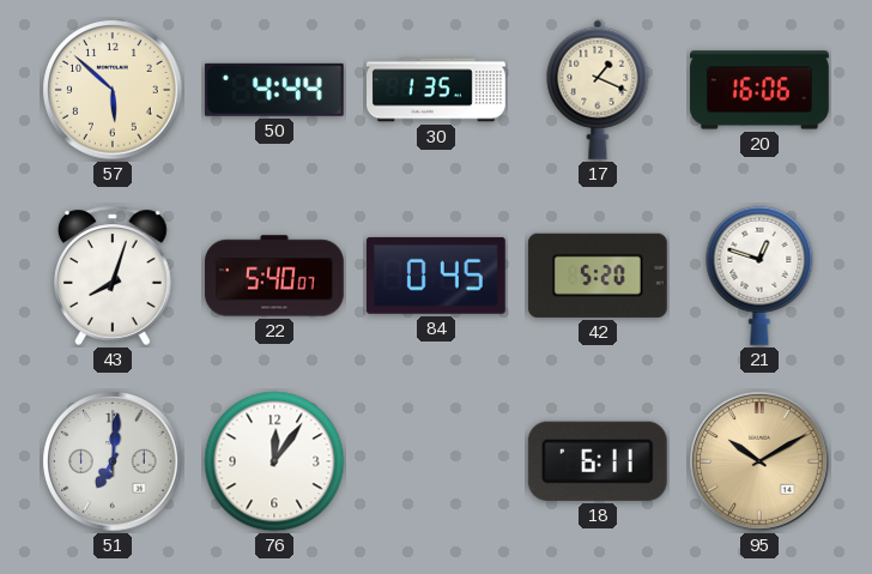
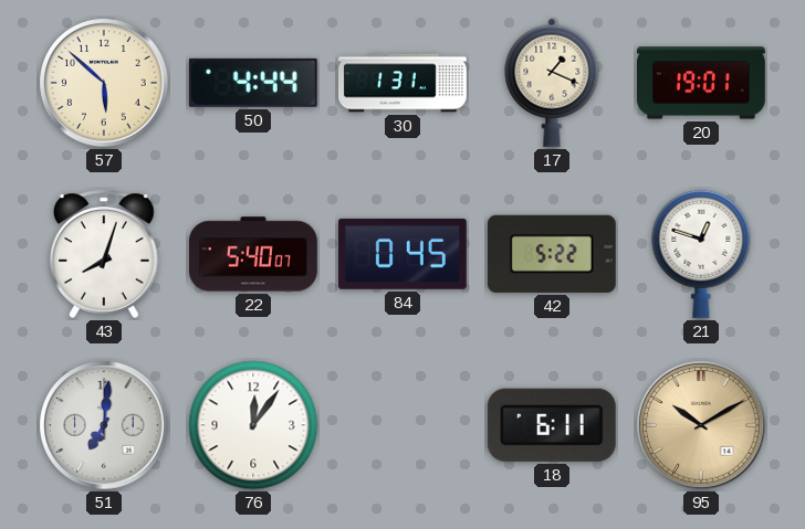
30: 1:35 -> 1:31 (404, 83)
20: 16:06 -> 19:01 (702, 83)
42: 5:20 -> 5:22 (552, 254)
